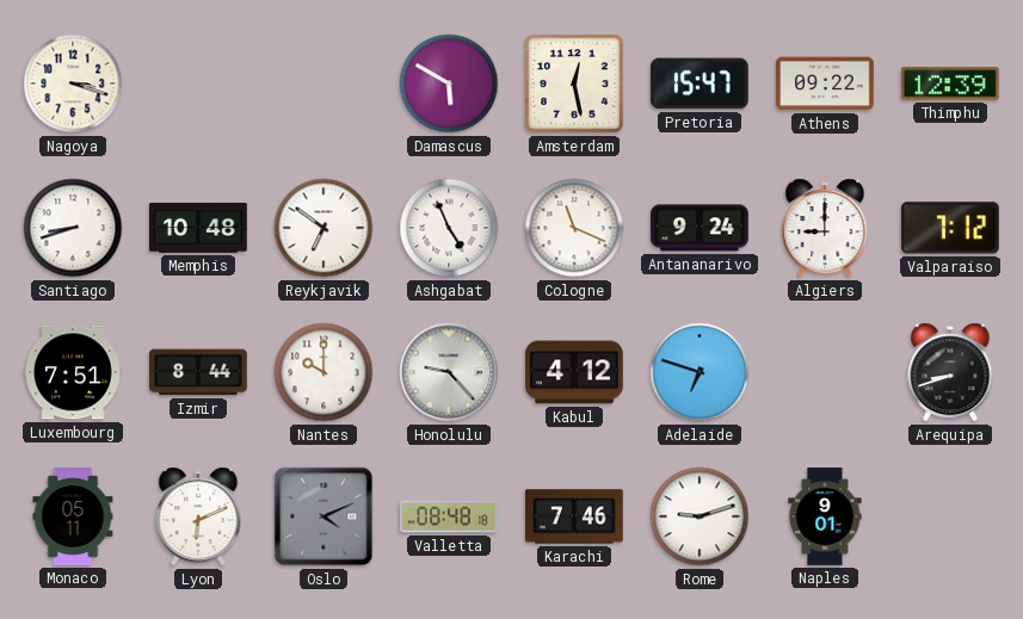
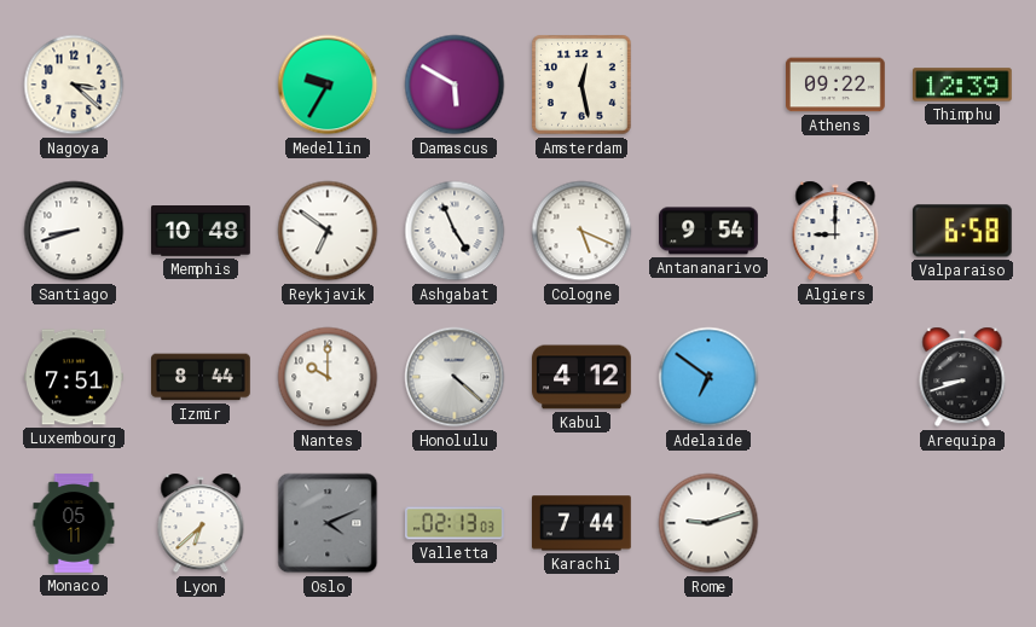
Nagoya: 3:18 -> 3:22 (74, 85)
Medellin: none -> 9:35 (328, 85)
Pretoria: 15:47 -> none (701, 83)
Cologne: 11:19 -> 5:19 (581, 231)
Antananarivo: 9:24 -> 9:54 (710, 231)
Valparaiso: 7:12 -> 6:58 (962, 231)
Honolulu: 9:23 -> 4:22 (455, 377)
Adelaide: 6:48 -> 6:51 (708, 377)
Lyon: 6:11 -> 6:38 (201, 523)
Valletta: 08:48 -> 02:13 (456, 523)
Karachi: 7:46 -> 7:44 (583, 523)
Naples: 9:01 -> none (825, 516)
